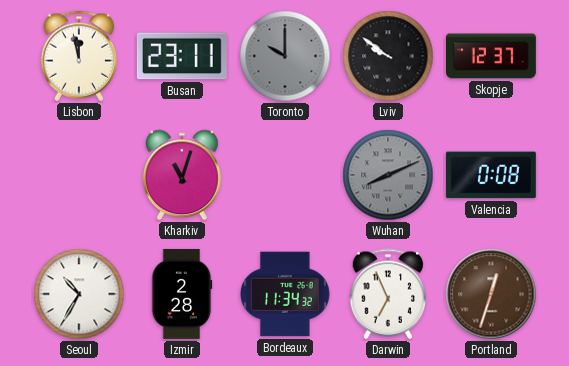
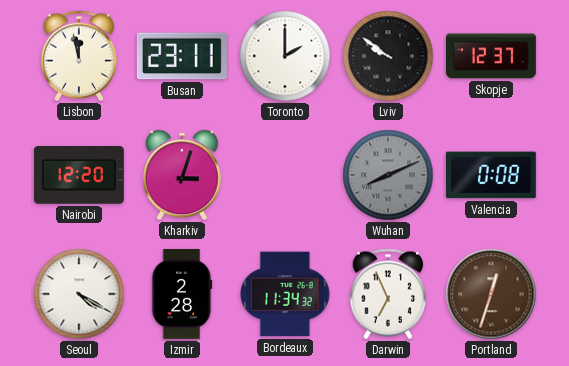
Toronto: 10:00 -> 2:00 (285, 56)
Toronto dial: grey -> white (285, 56)
Nairobi: none -> 12:20 (79, 175)
Kharkiv: 11:03 -> 3:03 (183, 175)
Seoul: 10:35 -> 4:20 (79, 294)
